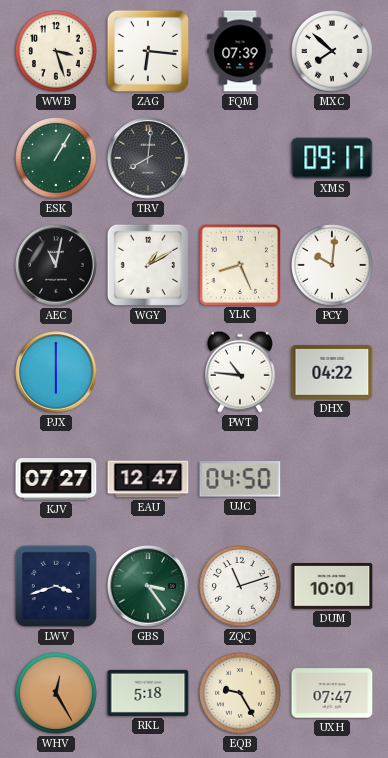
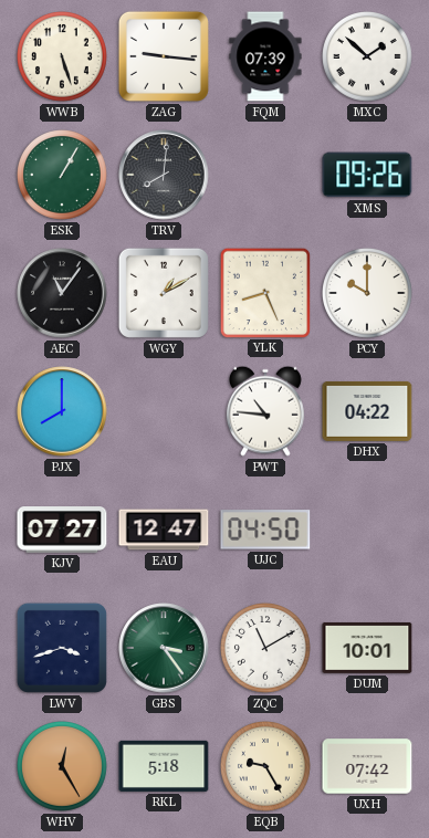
WWB: 3:27 -> 5:27 (63, 57)
ZAG: 6:16 -> 9:16 (164, 56)
MXC: 7:52 -> 1:52 (368, 57)
XMS: 09:17 -> 09:26 (367, 175)
AEC: 11:02 -> 11:06 (62, 293)
PCY: 10:01 -> 10:00 (368, 294)
PJX: 6:00 -> 8:00 (62, 411)
ZQC: 11:12 -> 11:10 (266, 649)
UXH: 07:47 -> 07:42 (367, 766)
